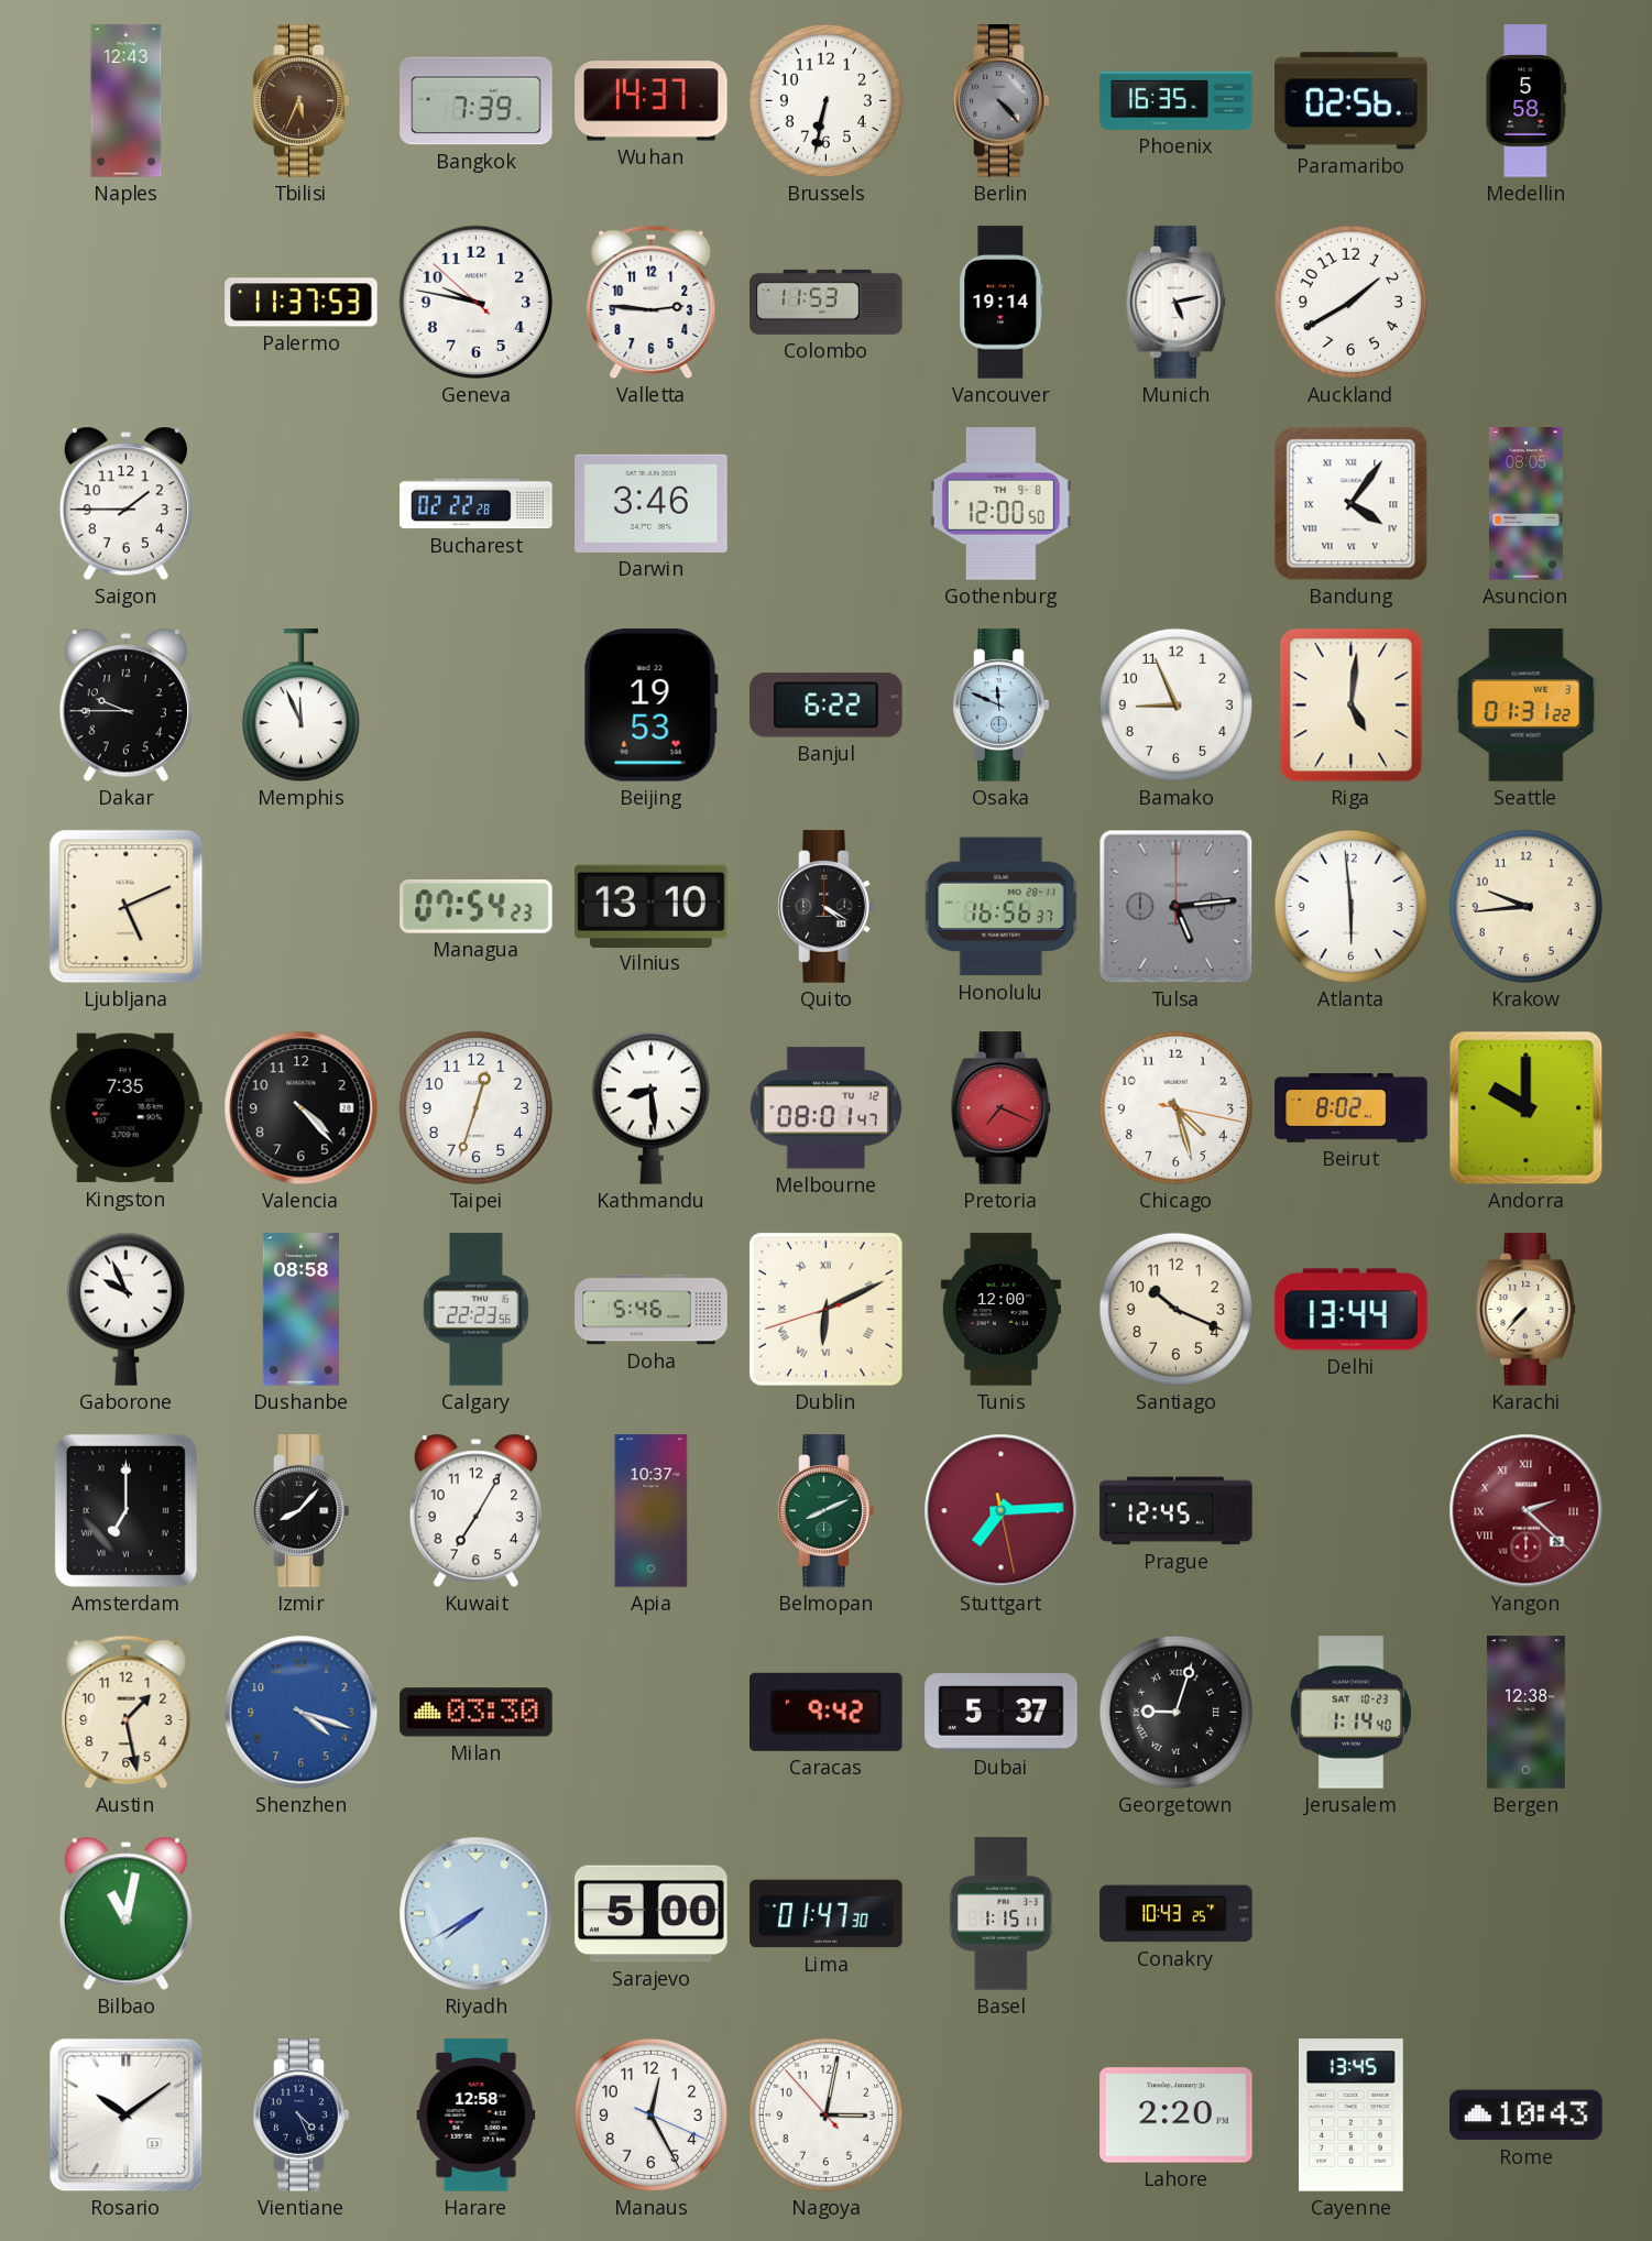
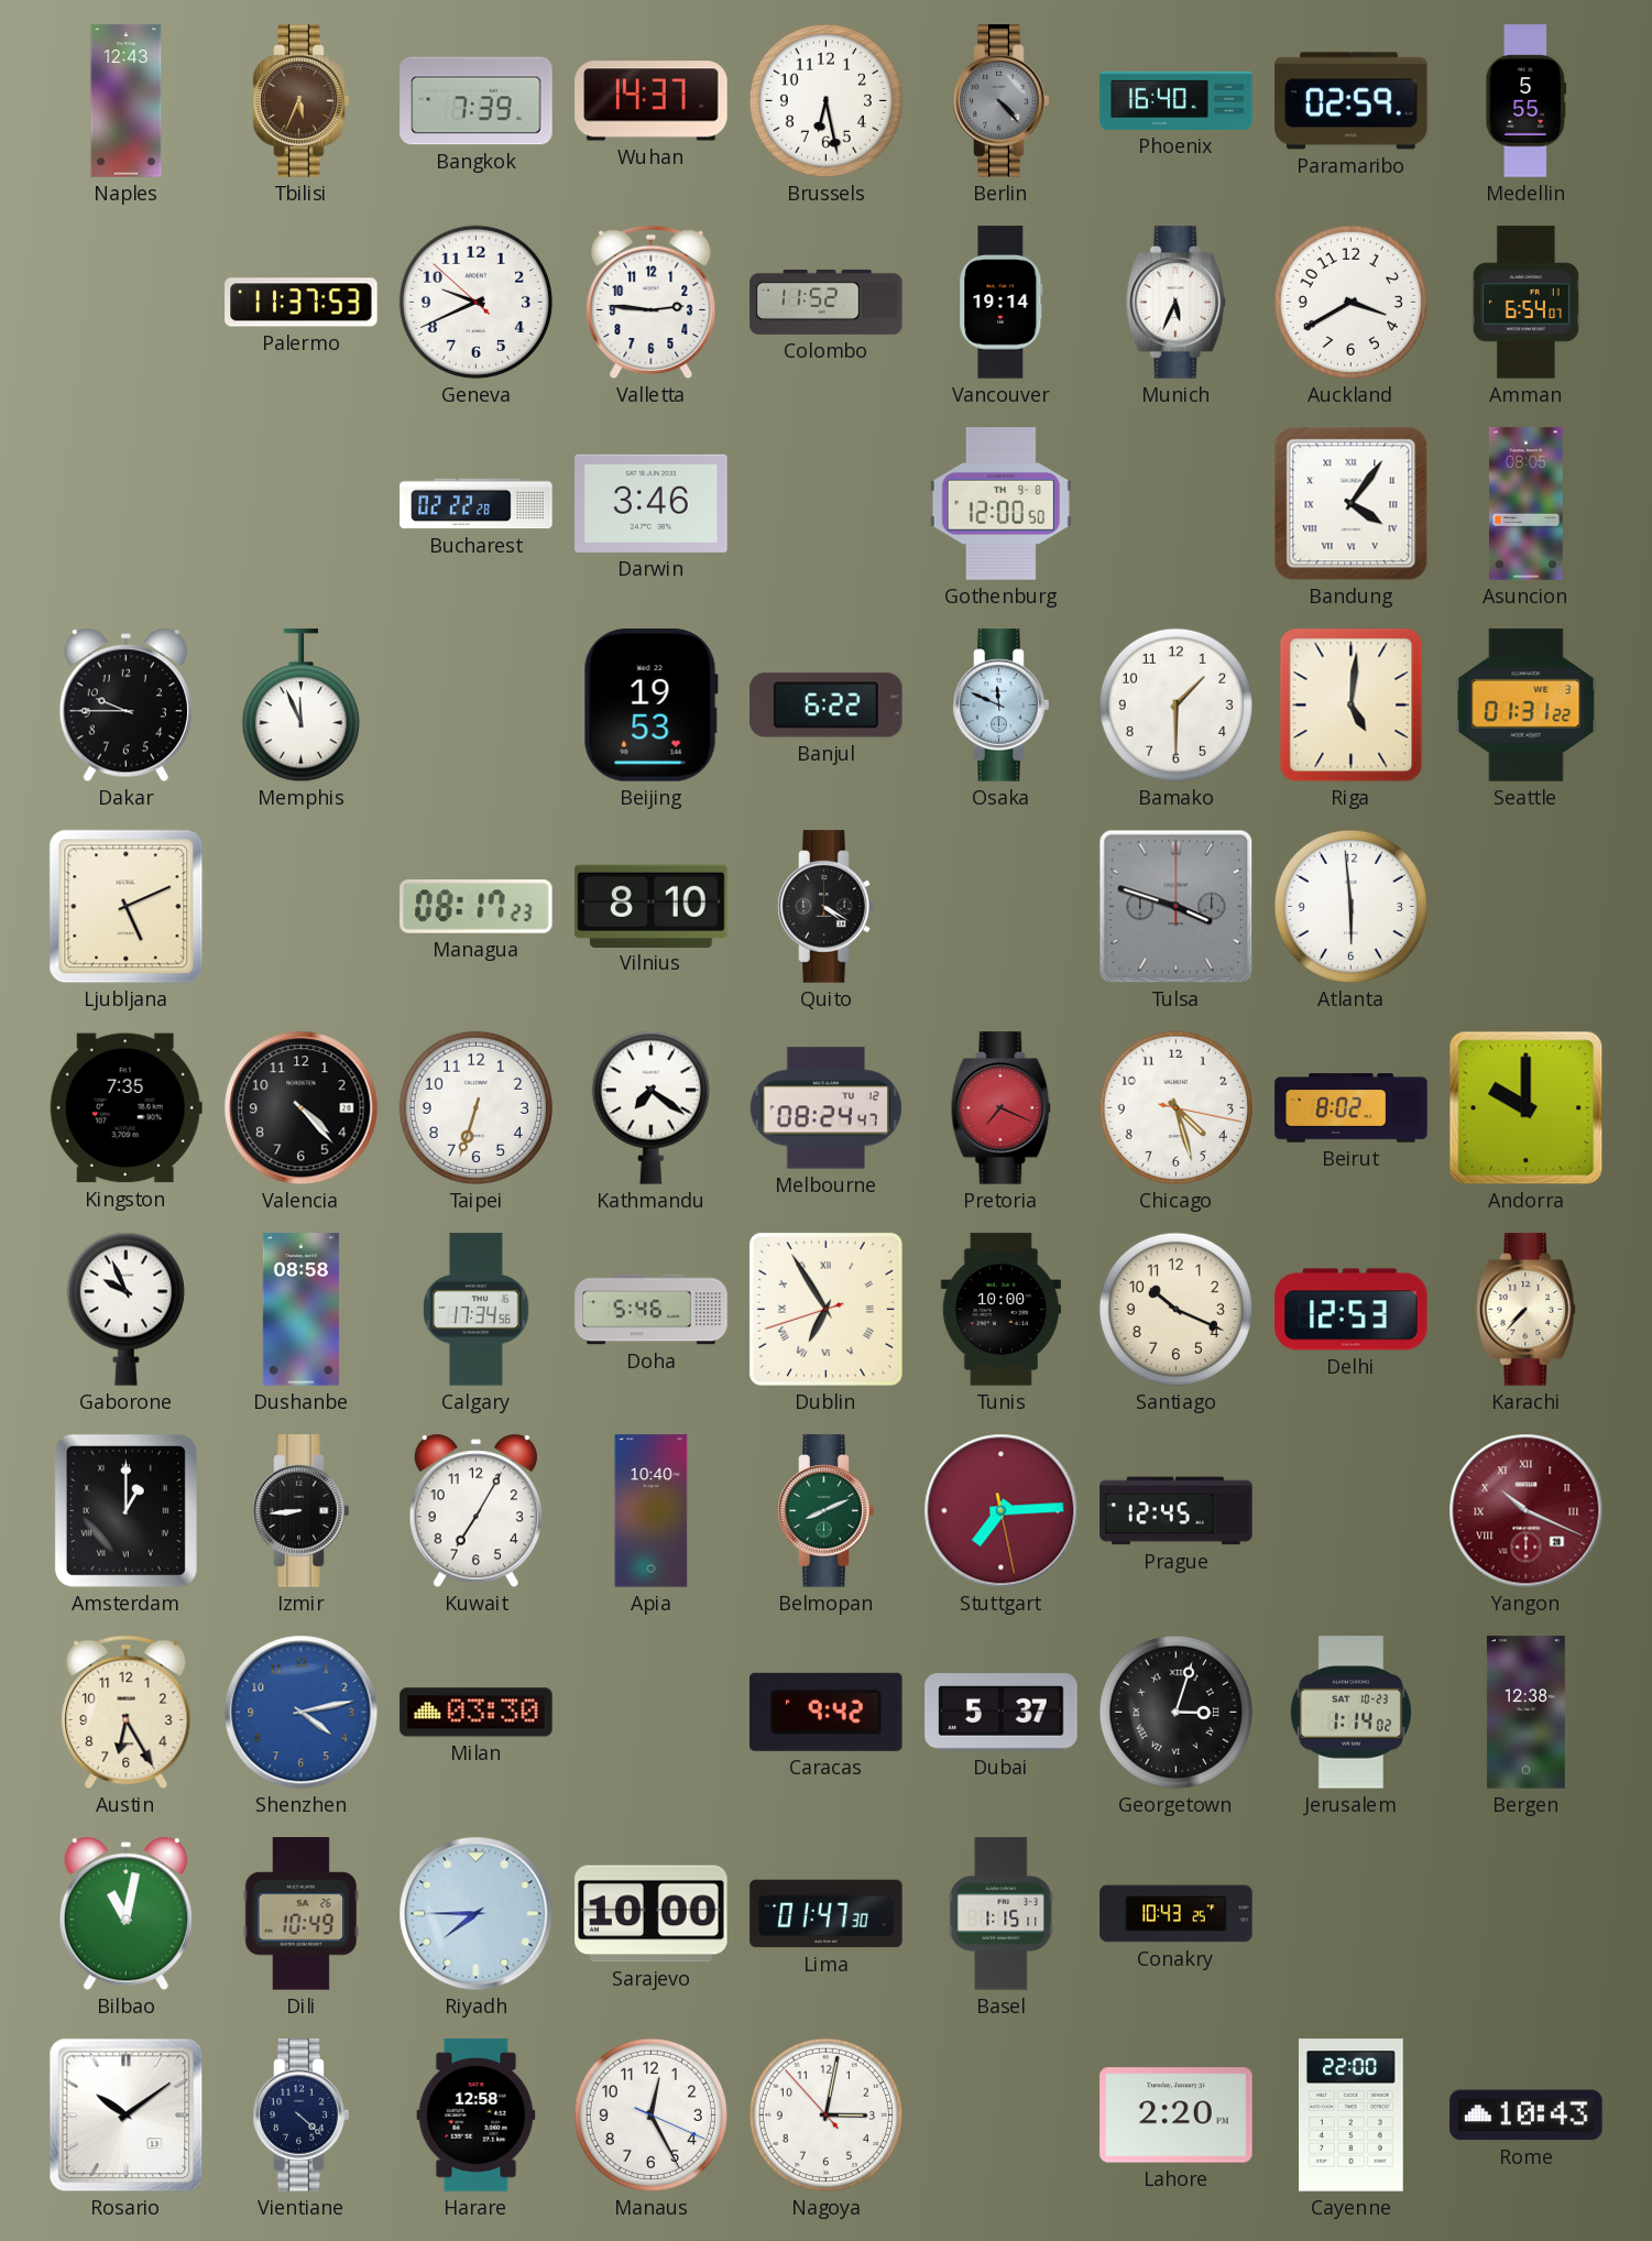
Brussels: 6:32 -> 6:28 (825, 100)
Phoenix: 16:35 -> 16:40 (1177, 100)
Paramaribo: 02:56 -> 02:59 (1352, 101)
Medellin: 5:58 -> 5:55 (1527, 101)
Geneva: 9:46 -> 9:40 (475, 302)
Colombo: 11:53 -> 11:52 (827, 302)
Munich: 5:13 -> 5:34 (1177, 303)
Auckland: 1:40 -> 3:40 (1350, 302)
Amman: none -> 6:54 (1525, 303)
Saigon: 1:45 -> none (125, 504)
Bamako: 8:56 -> 1:30 (1175, 704)
Managua: 07:54 -> 08:17 (477, 906)
Vilnius: 13:10 -> 8:10 (652, 906)
Honolulu: 16:56 -> none (1002, 907)
Tulsa: 5:14 -> 3:48 (1177, 907)
Krakow: 9:44 -> none (1525, 906)
Taipei: 12:33 -> 6:33 (475, 1107)
Kathmandu: 8:29 -> 7:21 (650, 1107)
Melbourne: 08:01 -> 08:24 (825, 1108)
Calgary: 22:23 -> 17:34 (477, 1310)
Dublin: 6:10 -> 6:54 (825, 1309)
Tunis: 12:00 -> 10:00 (1000, 1310)
Delhi: 13:44 -> 12:53 (1352, 1310)
Amsterdam: 7:00 -> 1:00 (125, 1510)
Izmir: 8:07 -> 8:44 (302, 1511)
Apia: 10:37 -> 10:40 (652, 1511)
Yangon: 2:22 -> 10:19 (1527, 1511)
Austin: 1:28 -> 6:25 (127, 1713)
Shenzhen: 4:18 -> 4:13 (302, 1713)
Georgetown: 9:03 -> 3:03 (1175, 1712)
Jerusalem: 1:14:40 -> 1:14:02 (1350, 1713)
Dili: none -> 10:49 (302, 1914)
Riyadh: 7:40 -> 7:45 (477, 1914)
Sarajevo: 5:00 -> 10:00 (652, 1914)
Vientiane: 4:26 -> 4:22 (302, 2116)
Cayenne: 13:45 -> 22:00 (1352, 2116)
